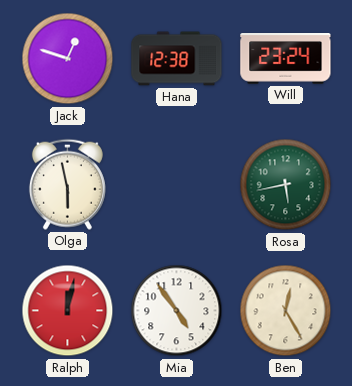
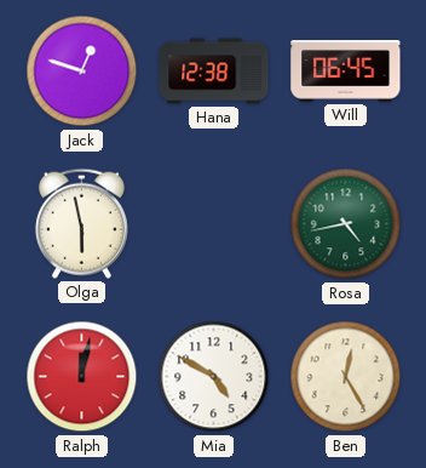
Will: 23:24 -> 06:45 (346, 72)
Rosa: 5:43 -> 4:43 (346, 224)
Mia: 4:54 -> 4:50 (214, 377)
